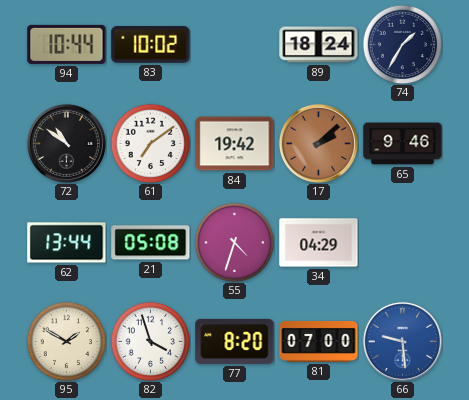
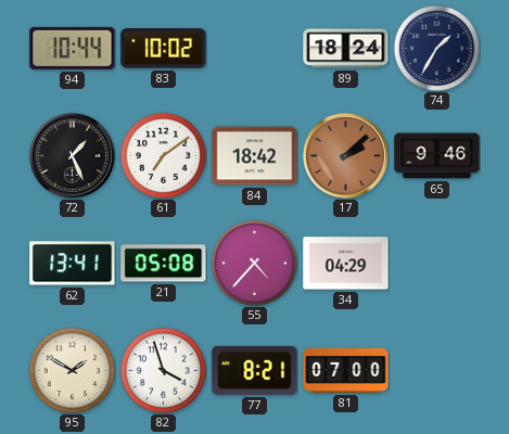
72: 10:51 -> 1:26 (72, 155)
84: 19:42 -> 18:42 (255, 156)
62: 13:44 -> 13:41 (73, 264)
55: 4:33 -> 4:37 (254, 263)
77: 8:20 -> 8:21 (255, 370)
66: 9:29 -> none (402, 341)
